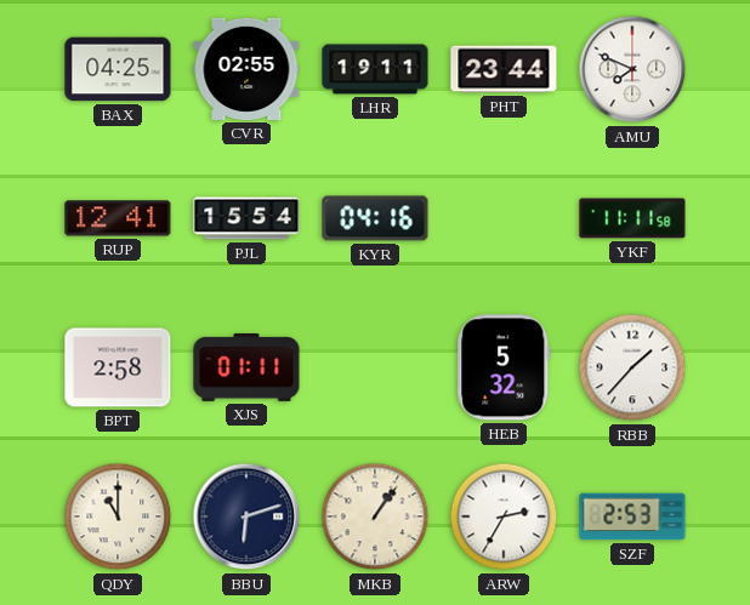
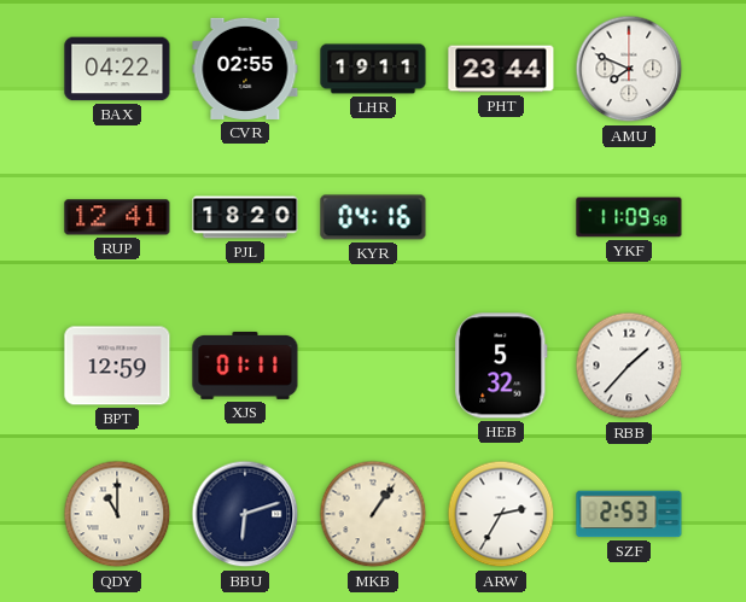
BAX: 04:25 -> 04:22 (117, 69)
PJL: 15:54 -> 18:20 (245, 217)
YKF: 11:11 -> 11:09 (629, 217)
BPT: 2:58 -> 12:59 (117, 366)
